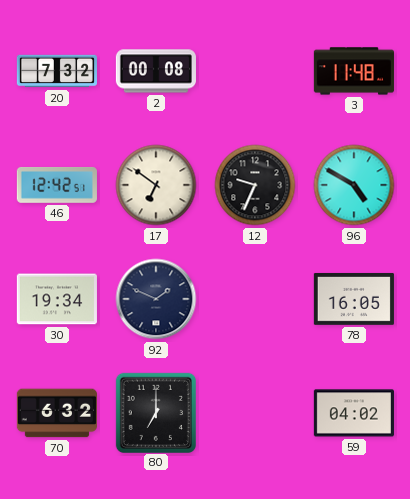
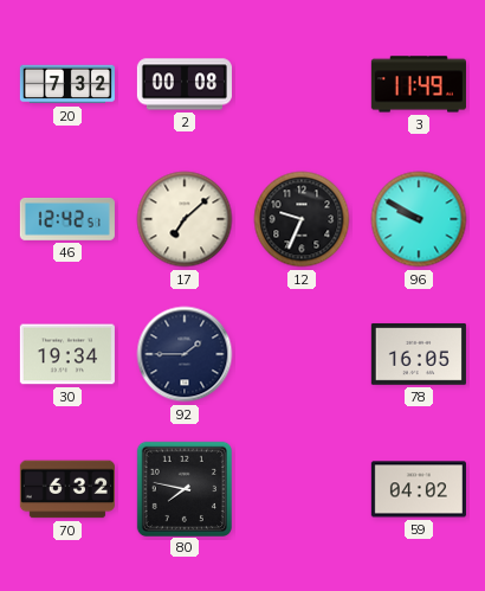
3: 11:48 -> 11:49 (419, 84)
17: 6:51 -> 7:08 (185, 219)
96: 4:50 -> 9:50 (419, 219)
92: 1:49 -> 1:45 (185, 354)
80: 7:00 -> 7:47 (183, 488)
